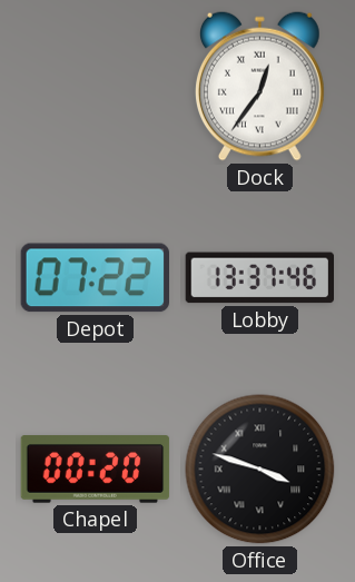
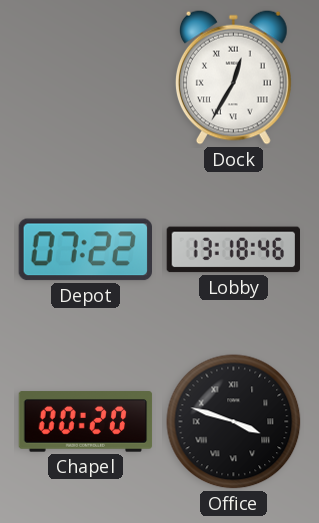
Dock: 12:36 -> 12:35 (233, 77)
Lobby: 13:37 -> 13:18 (233, 250)
